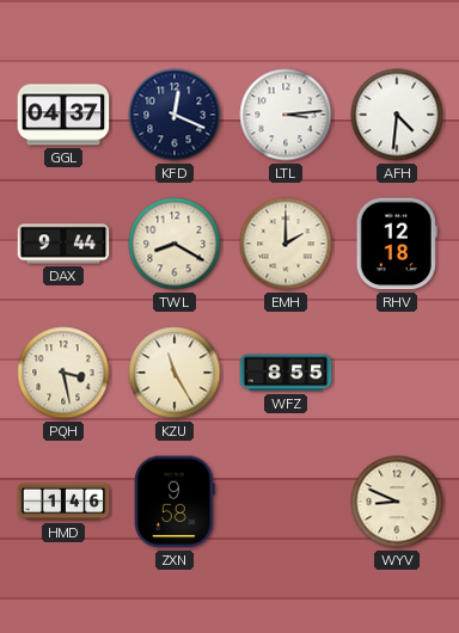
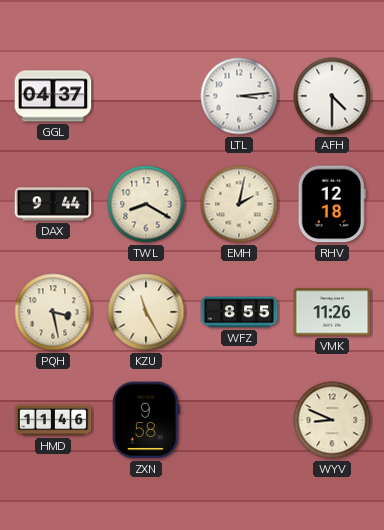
KFD: 12:19 -> none (175, 115)
AFH: 4:31 -> 4:30 (332, 96)
EMH: 2:00 -> 2:02 (239, 204)
VMK: none -> 11:26 (332, 312)
HMD: 1:46 -> 11:46 (53, 420)
